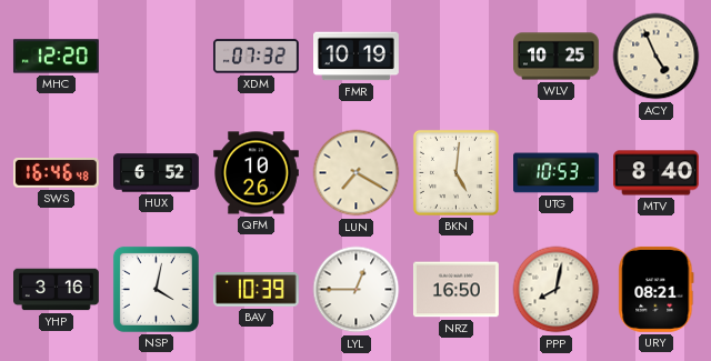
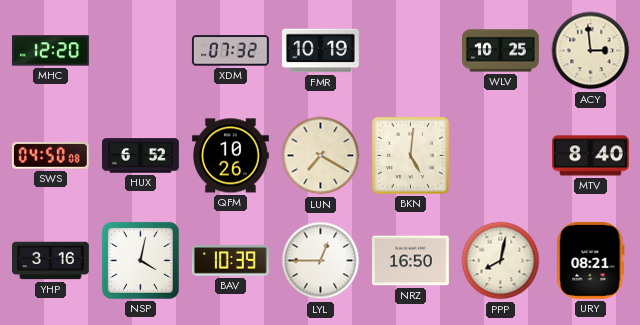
ACY: 4:56 -> 2:59 (591, 51)
SWS: 16:46 -> 04:50 (50, 156)
UTG: 10:53 -> none (557, 173)
